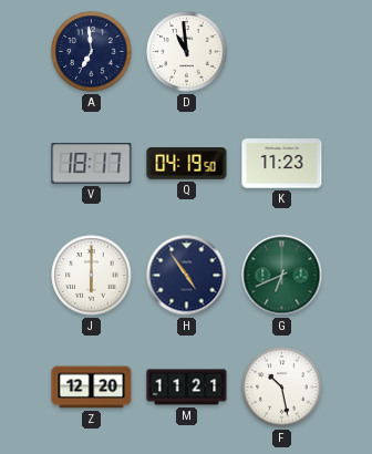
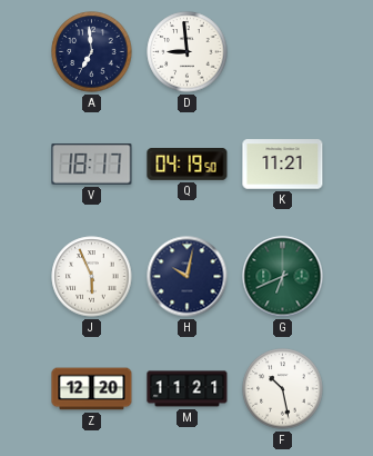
D: 10:59 -> 8:59 (188, 52)
K: 11:23 -> 11:21 (283, 165)
J: 6:00 -> 5:56 (92, 277)
H: 4:54 -> 10:02 (188, 277)
